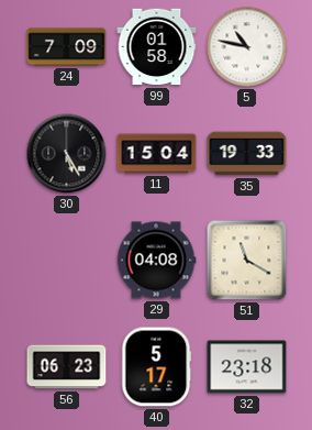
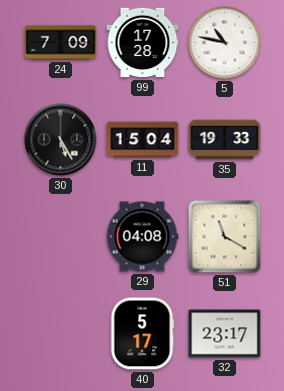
99: 01:58 -> 17:28 (143, 43)
56: 06:23 -> none (67, 367)
32: 23:18 -> 23:17 (225, 334)
